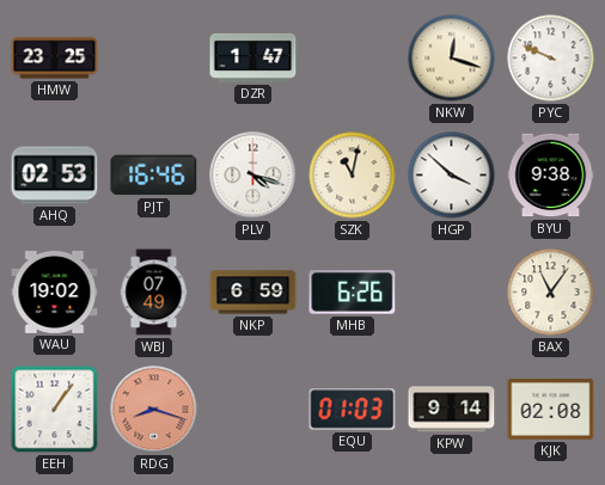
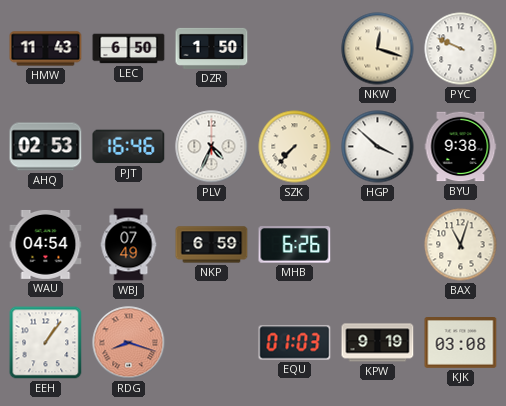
HMW: 23:25 -> 11:43 (46, 49)
LEC: none -> 6:50 (129, 49)
DZR: 1:47 -> 1:50 (212, 48)
PLV: 4:18 -> 4:34 (212, 147)
SZK: 11:02 -> 7:37 (295, 147)
WAU: 19:02 -> 04:54 (46, 244)
BAX: 11:06 -> 11:03 (461, 245)
KPW: 9:14 -> 9:19 (378, 343)
KJK: 02:08 -> 03:08 (461, 343)
